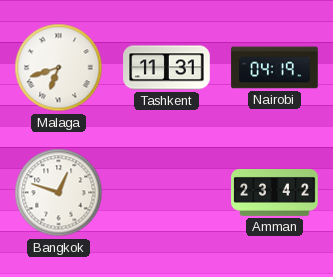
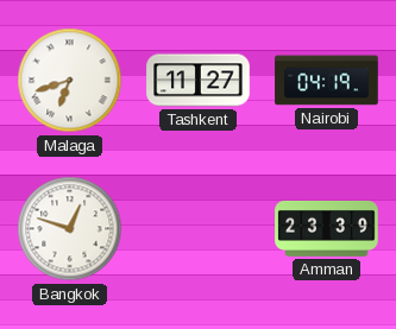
Tashkent: 11:31 -> 11:27 (199, 81)
Amman: 23:42 -> 23:39 (327, 228)
